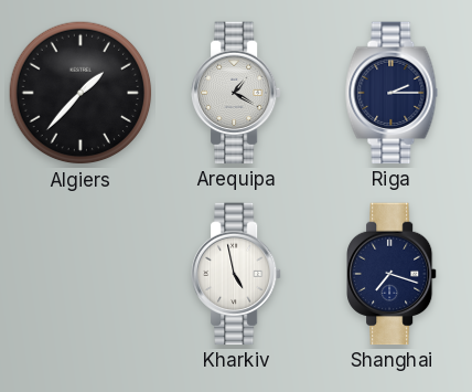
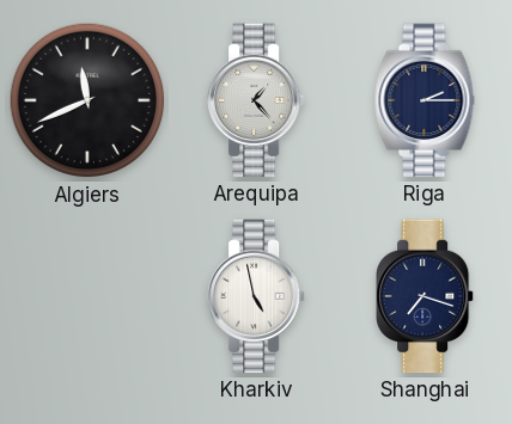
Algiers: 1:37 -> 11:41 (87, 100)
Arequipa: 1:20 -> 1:23 (257, 100)
